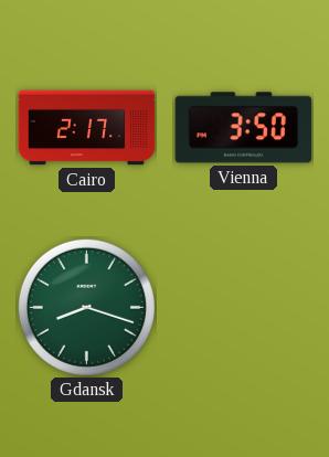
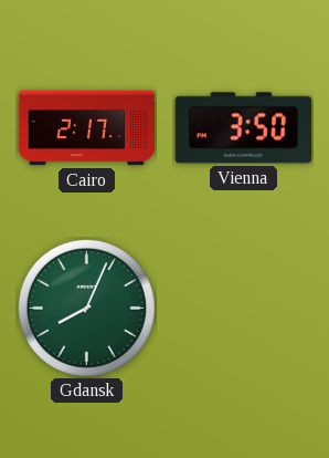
Gdansk: 8:18 -> 8:04 (86, 308)
